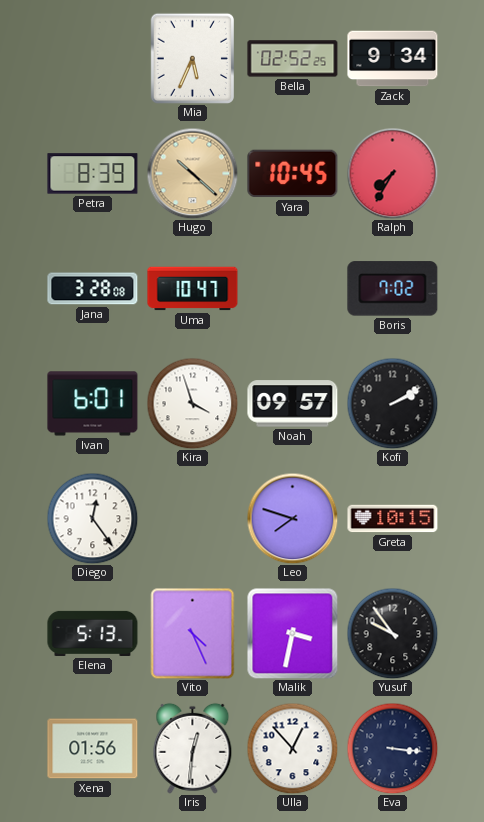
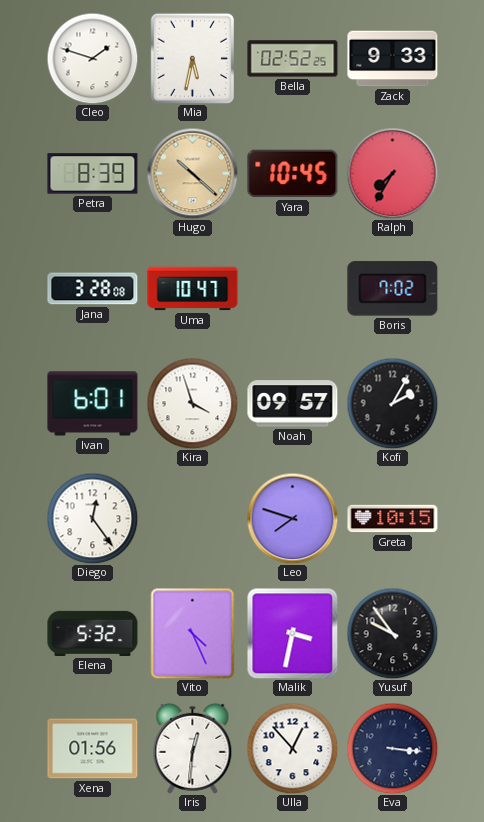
Cleo: none -> 1:48 (92, 58)
Mia: 5:34 -> 5:32 (192, 58)
Zack: 9:34 -> 9:33 (393, 59)
Kofi: 2:10 -> 2:05 (392, 403)
Elena: 5:13 -> 5:32 (93, 633)
